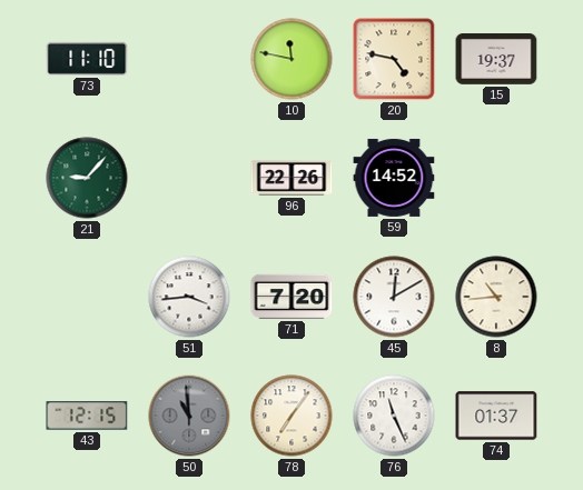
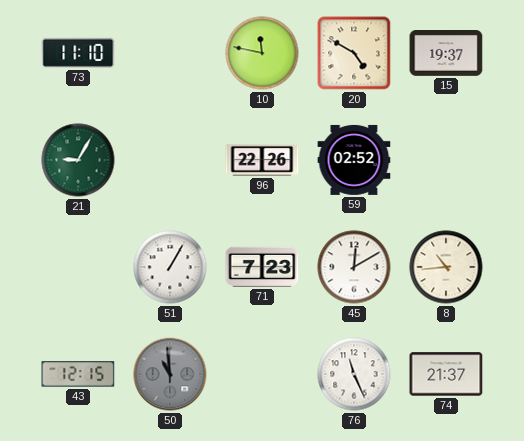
20: 4:47 -> 4:50 (354, 53)
21: 9:07 -> 9:05 (78, 160)
59: 14:52 -> 02:52 (354, 160)
51: 3:44 -> 1:05 (170, 267)
71: 7:20 -> 7:23 (262, 267)
78: 7:06 -> none (291, 416)
74: 01:37 -> 21:37 (446, 374)
